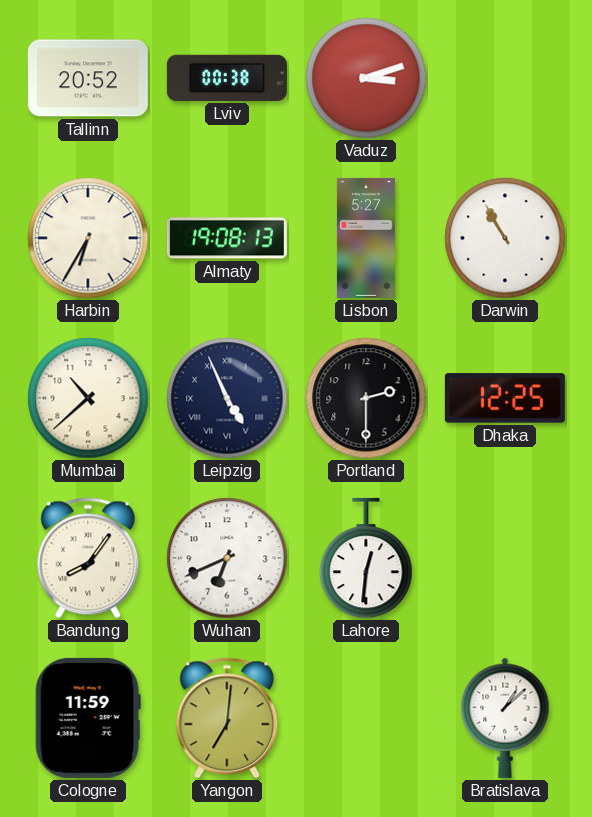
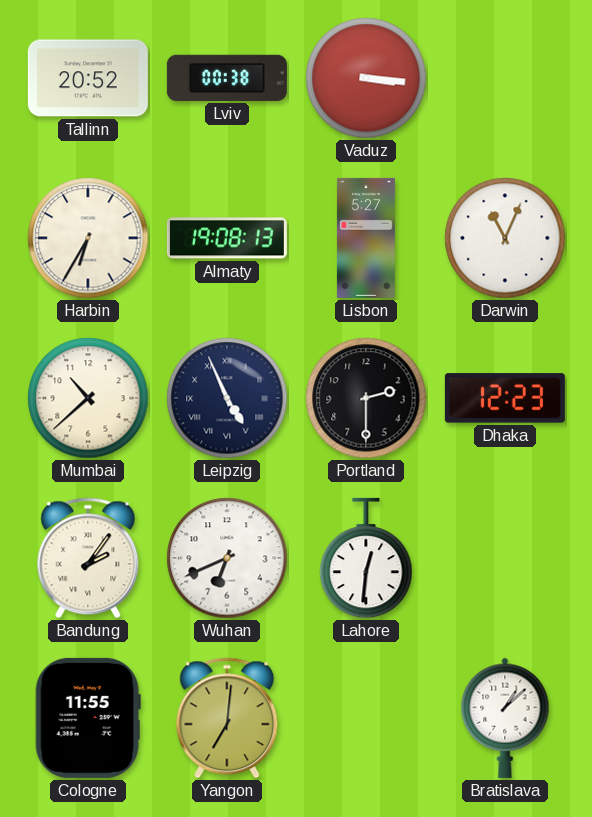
Vaduz: 3:12 -> 3:16 (366, 78)
Darwin: 10:55 -> 11:04 (505, 238)
Dhaka: 12:25 -> 12:23 (505, 398)
Bandung: 8:06 -> 2:06 (88, 558)
Cologne: 11:59 -> 11:55 (88, 718)
